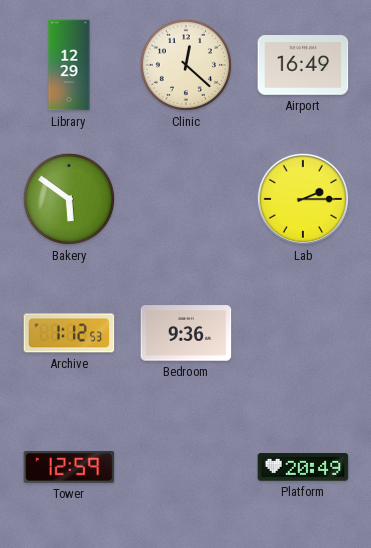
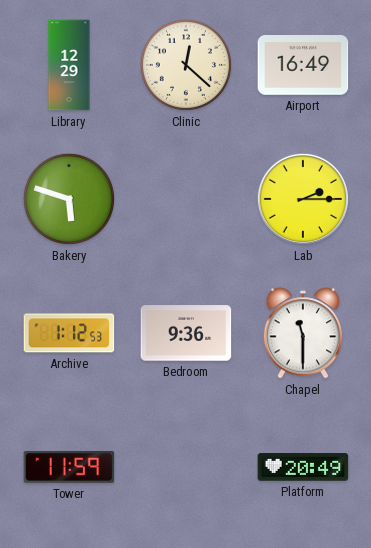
Bakery: 5:51 -> 5:48 (69, 199)
Chapel: none -> 11:30 (303, 333)
Tower: 12:59 -> 11:59 (69, 468)
